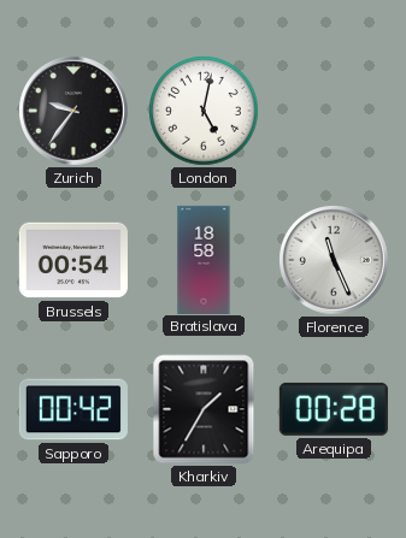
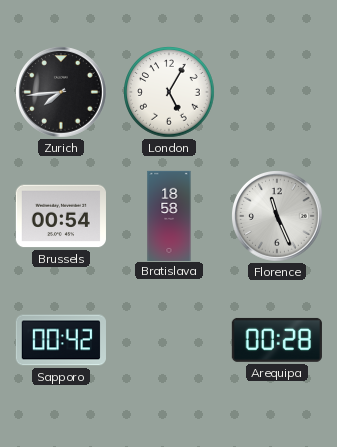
Zurich: 9:36 -> 7:44 (62, 93)
London: 5:02 -> 5:05 (169, 92)
Kharkiv: 1:35 -> none (204, 409)
